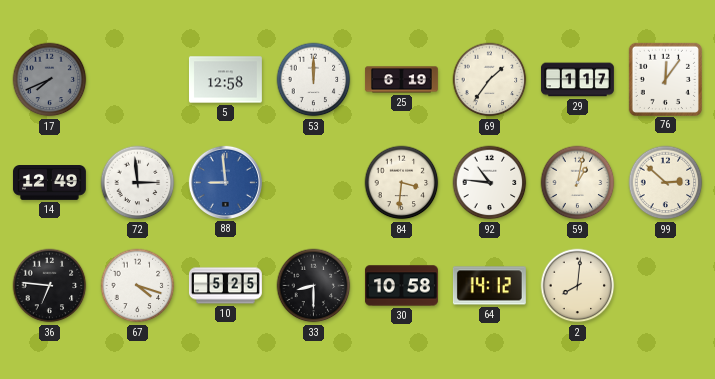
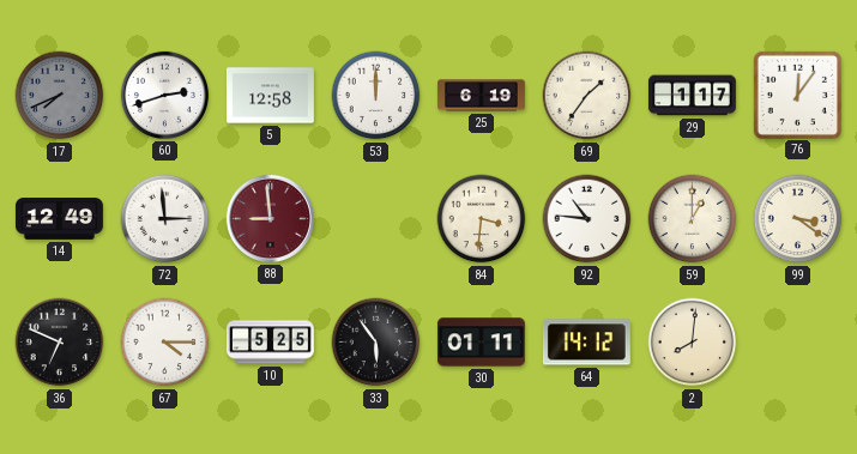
60: none -> 2:42 (164, 95)
88 dial: blue -> burgundy (270, 218)
59: 1:02 -> 1:00 (693, 219)
99: 2:52 -> 3:21 (798, 219)
36: 6:46 -> 6:49 (60, 343)
67: 4:18 -> 4:15 (165, 343)
33: 8:30 -> 5:54 (376, 343)
30: 10:58 -> 01:11 (481, 343)
